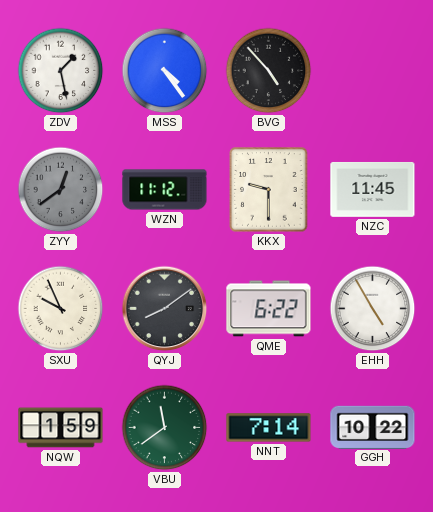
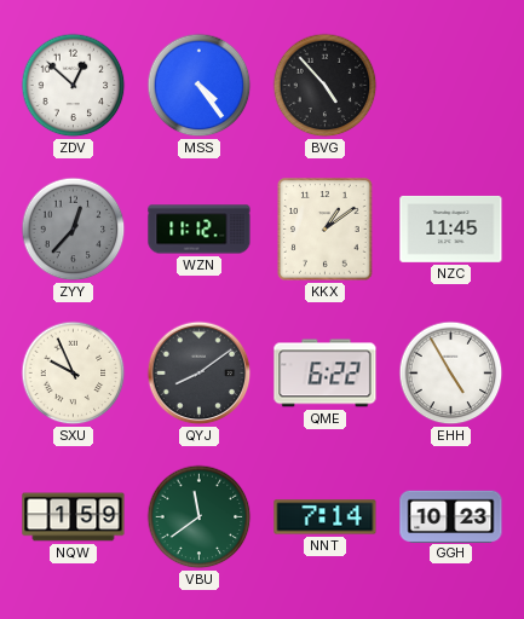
ZDV: 1:28 -> 12:52 (74, 86)
ZYY: 12:39 -> 12:37 (74, 230)
KKX: 9:30 -> 1:09 (326, 230)
GGH: 10:22 -> 10:23 (451, 516)
